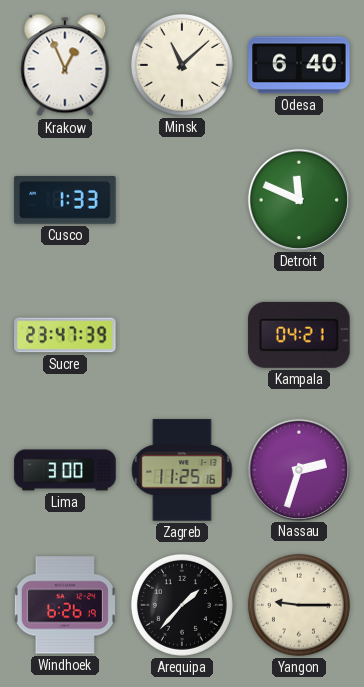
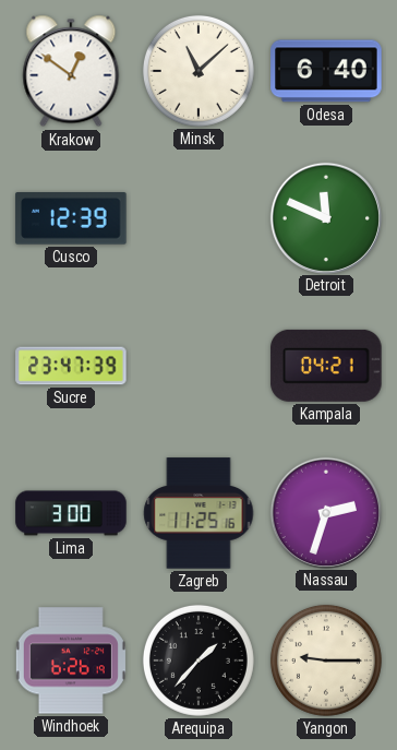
Krakow: 12:56 -> 12:51 (71, 71)
Cusco: 1:33 -> 12:39 (71, 218)
